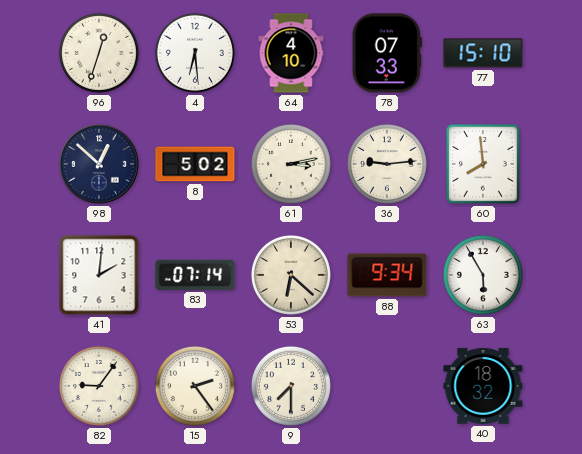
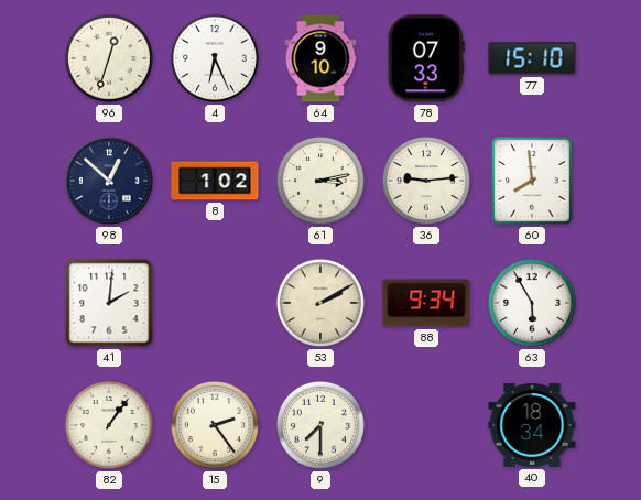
4: 6:29 -> 6:26 (215, 58)
64: 4:10 -> 9:10 (320, 58)
8: 5:02 -> 1:02 (215, 181)
83: 07:14 -> none (195, 275)
53: 6:22 -> 2:10 (320, 303)
82: 9:06 -> 1:06 (109, 425)
40: 18:32 -> 18:34 (532, 425)
